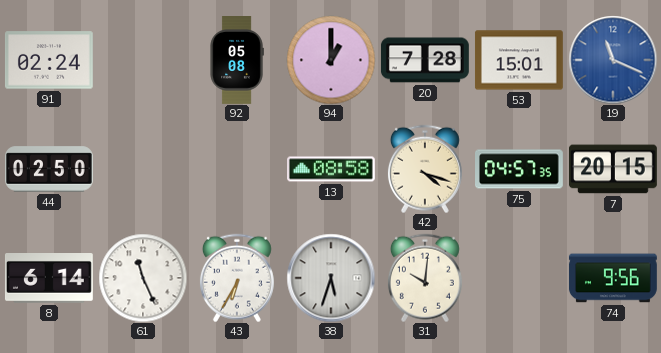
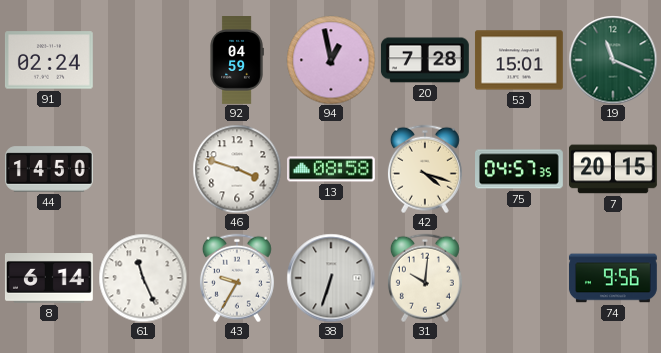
92: 05:08 -> 04:59 (237, 61)
94: 1:00 -> 12:58 (331, 60)
19 dial: blue -> green (613, 60)
44: 02:50 -> 14:50 (50, 169)
46: none -> 3:48 (237, 169)
43: 6:35 -> 9:35 (237, 278)
38: 5:33 -> 6:33 (331, 278)
